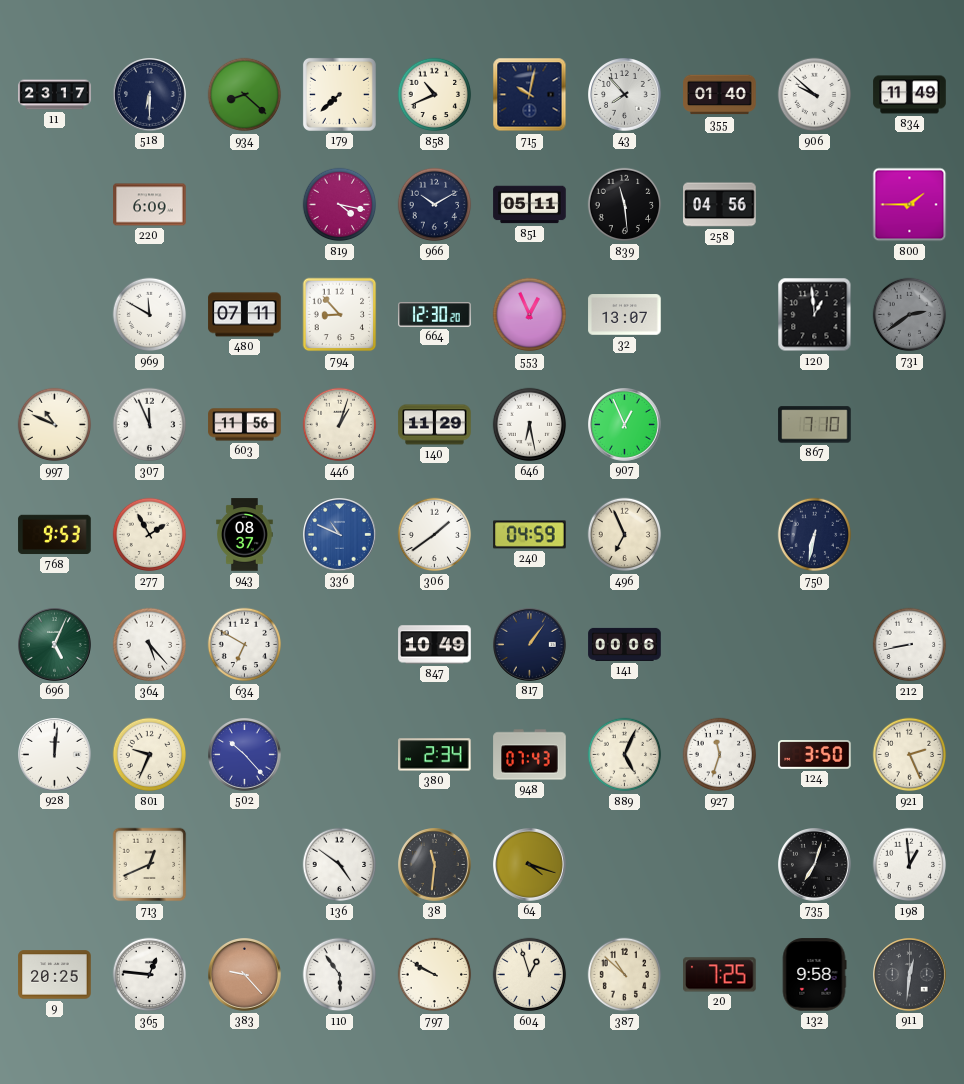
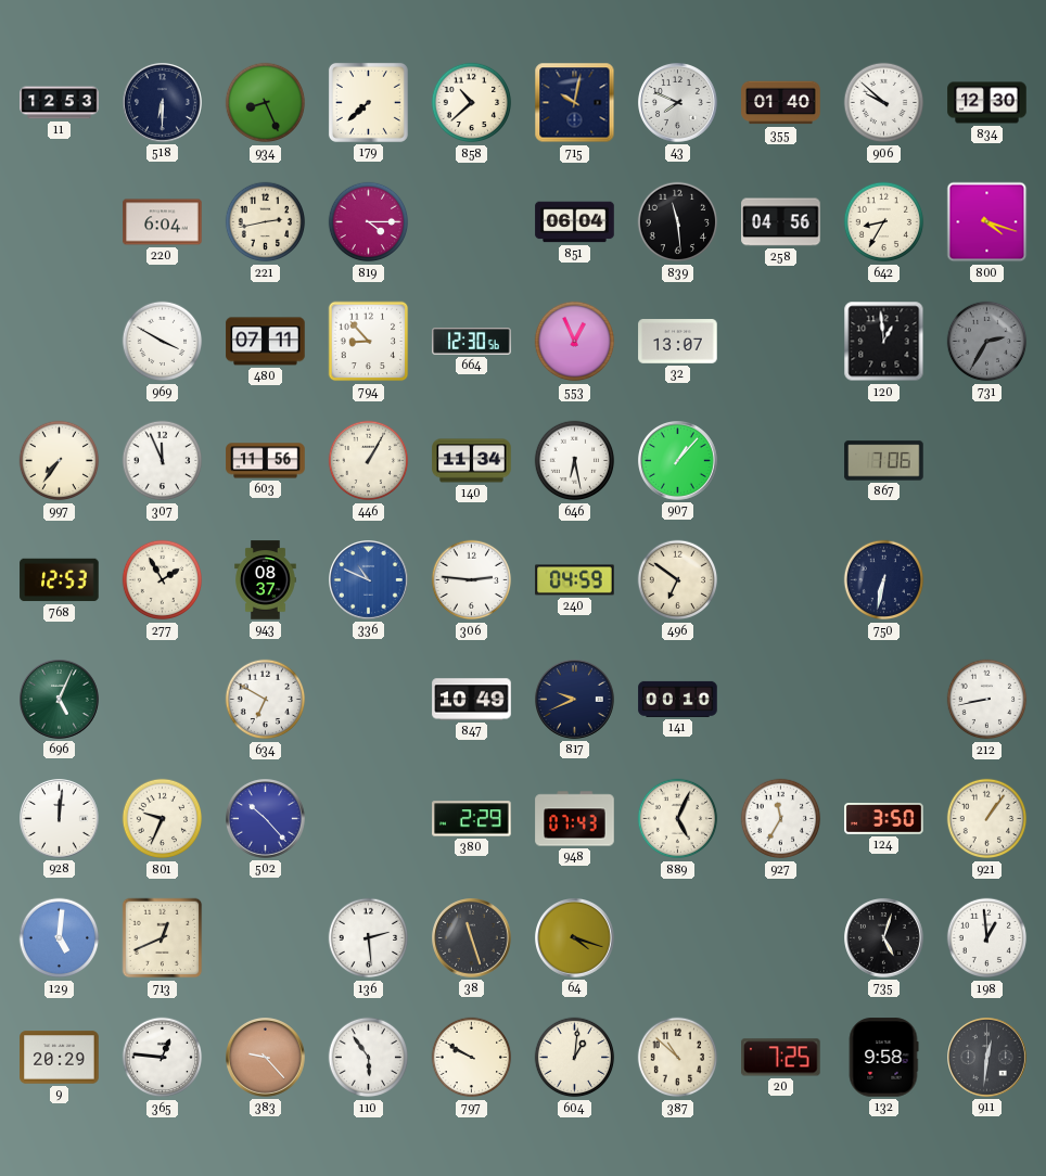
11: 23:17 -> 12:53 (60, 103)
934: 8:22 -> 8:26 (266, 103)
858: 10:41 -> 10:38 (472, 103)
43: 7:53 -> 7:49 (678, 103)
834: 11:49 -> 12:30 (987, 103)
220: 6:09 -> 6:04 (163, 222)
221: none -> 2:43 (266, 222)
819: 4:17 -> 4:15 (369, 222)
966: 10:10 -> none (435, 205)
851: 05:11 -> 06:04 (575, 222)
642: none -> 8:35 (884, 222)
800: 1:45 -> 4:18 (987, 222)
969: 11:50 -> 3:50 (163, 342)
664: 12:30:20 -> 12:30:56 (472, 342)
731: 2:39 -> 2:35 (987, 342)
997: 10:49 -> 7:36 (60, 461)
446: 1:03 -> 1:05 (369, 461)
140: 11:29 -> 11:34 (472, 461)
907: 12:56 -> 1:07 (678, 461)
867: 7:10 -> 7:06 (884, 461)
768: 9:53 -> 12:53 (60, 580)
306: 1:39 -> 2:46 (472, 580)
496: 6:56 -> 6:51 (678, 580)
364: 5:23 -> none (150, 645)
817: 1:06 -> 9:41 (575, 700)
141: 00:06 -> 00:10 (678, 699)
380: 2:34 -> 2:29 (472, 819)
927: 11:33 -> 11:35 (781, 819)
921: 2:26 -> 1:06 (987, 819)
129: none -> 5:01 (60, 938)
136: 4:51 -> 2:29 (369, 938)
38: 11:31 -> 11:27 (472, 938)
735: 7:03 -> 5:03 (884, 938)
9: 20:25 -> 20:29 (60, 1058)
604: 12:57 -> 1:01 (575, 1058)
